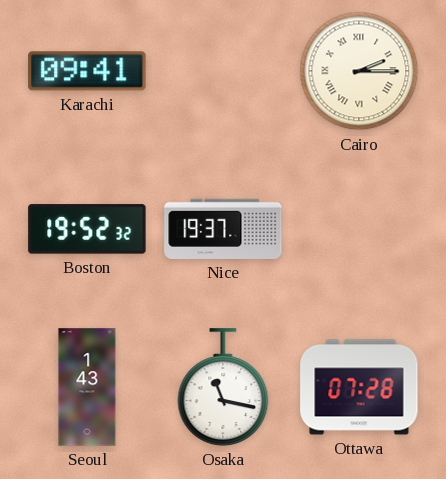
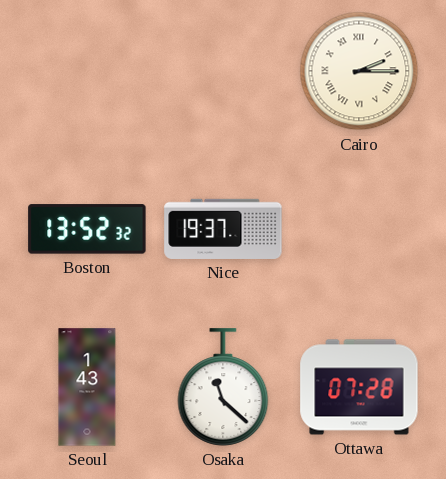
Karachi: 09:41 -> none (87, 71)
Boston: 19:52 -> 13:52 (87, 229)
Osaka: 11:17 -> 11:22 (223, 387)
